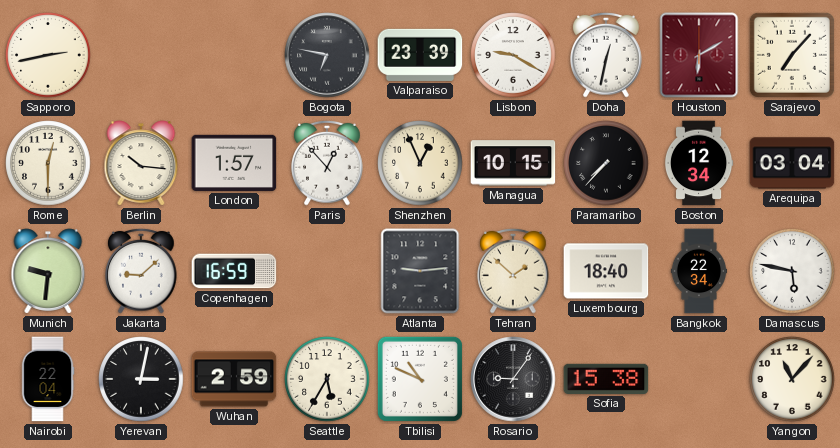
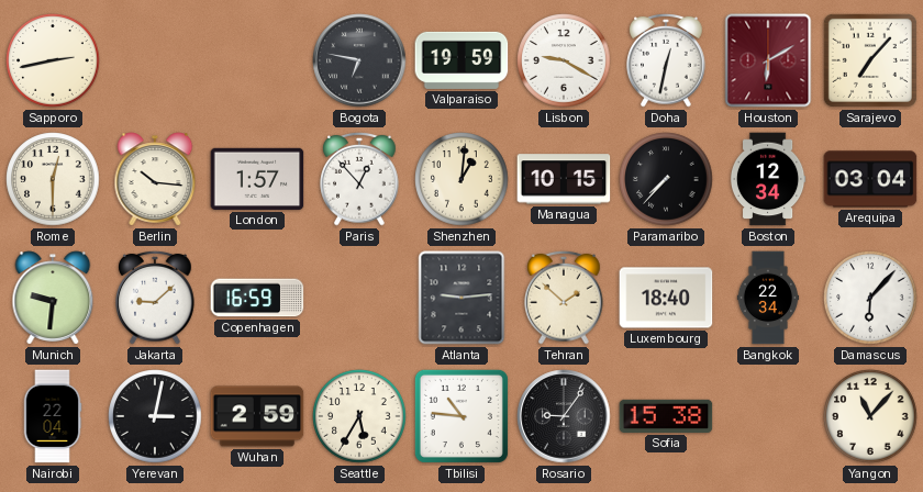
Valparaiso: 23:39 -> 19:59 (462, 60)
Shenzhen: 12:56 -> 1:01 (462, 179)
Damascus: 5:47 -> 6:07 (870, 298)
Tbilisi: 10:49 -> 10:46 (462, 416)
